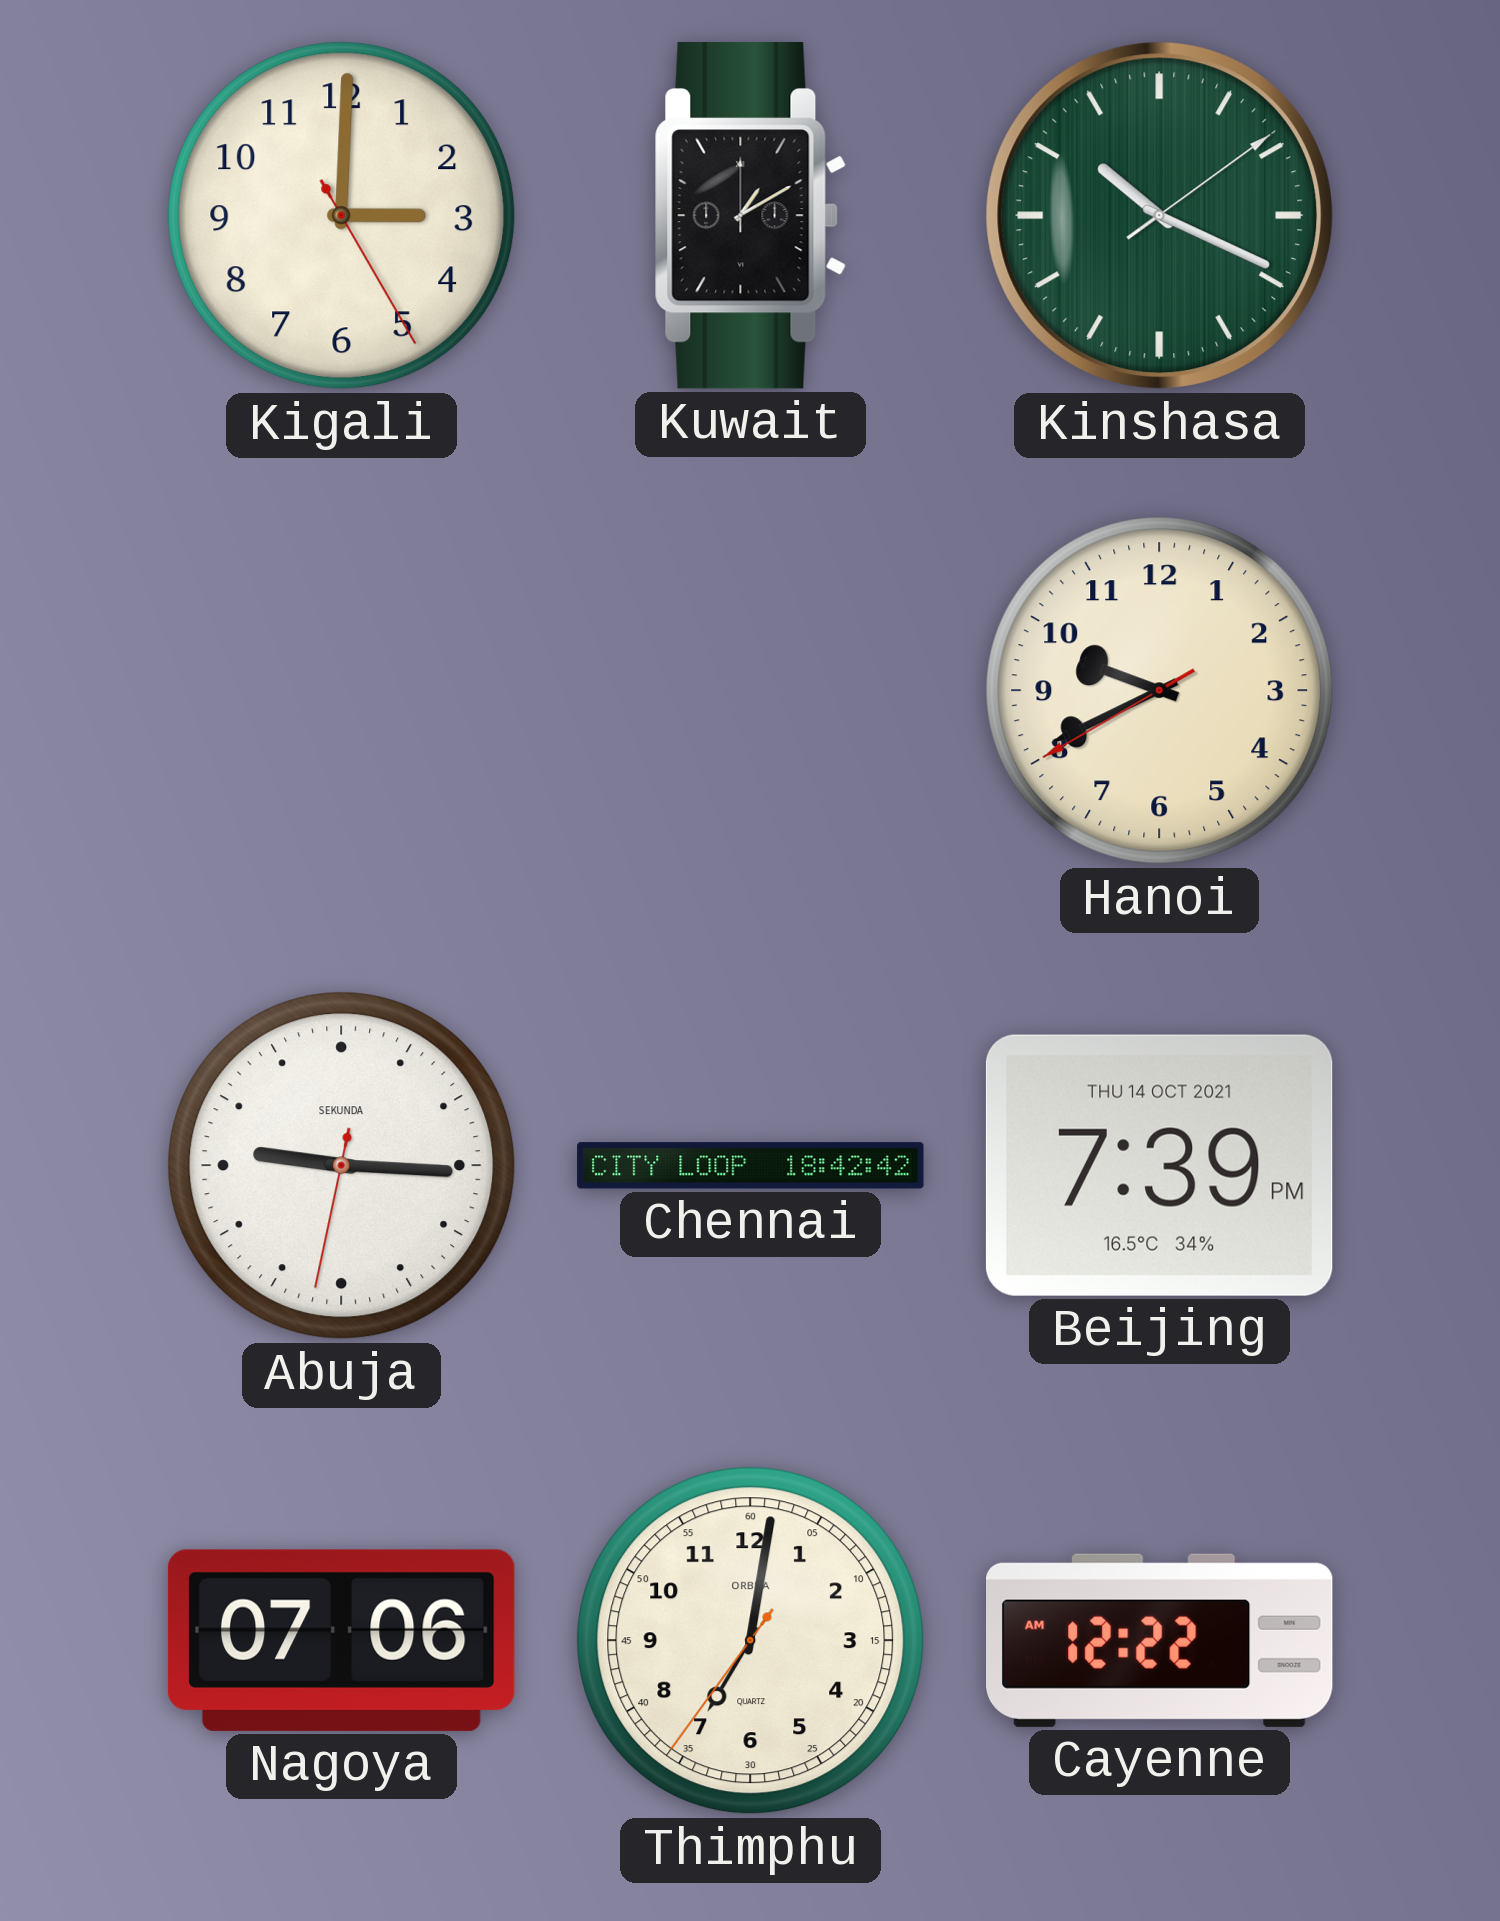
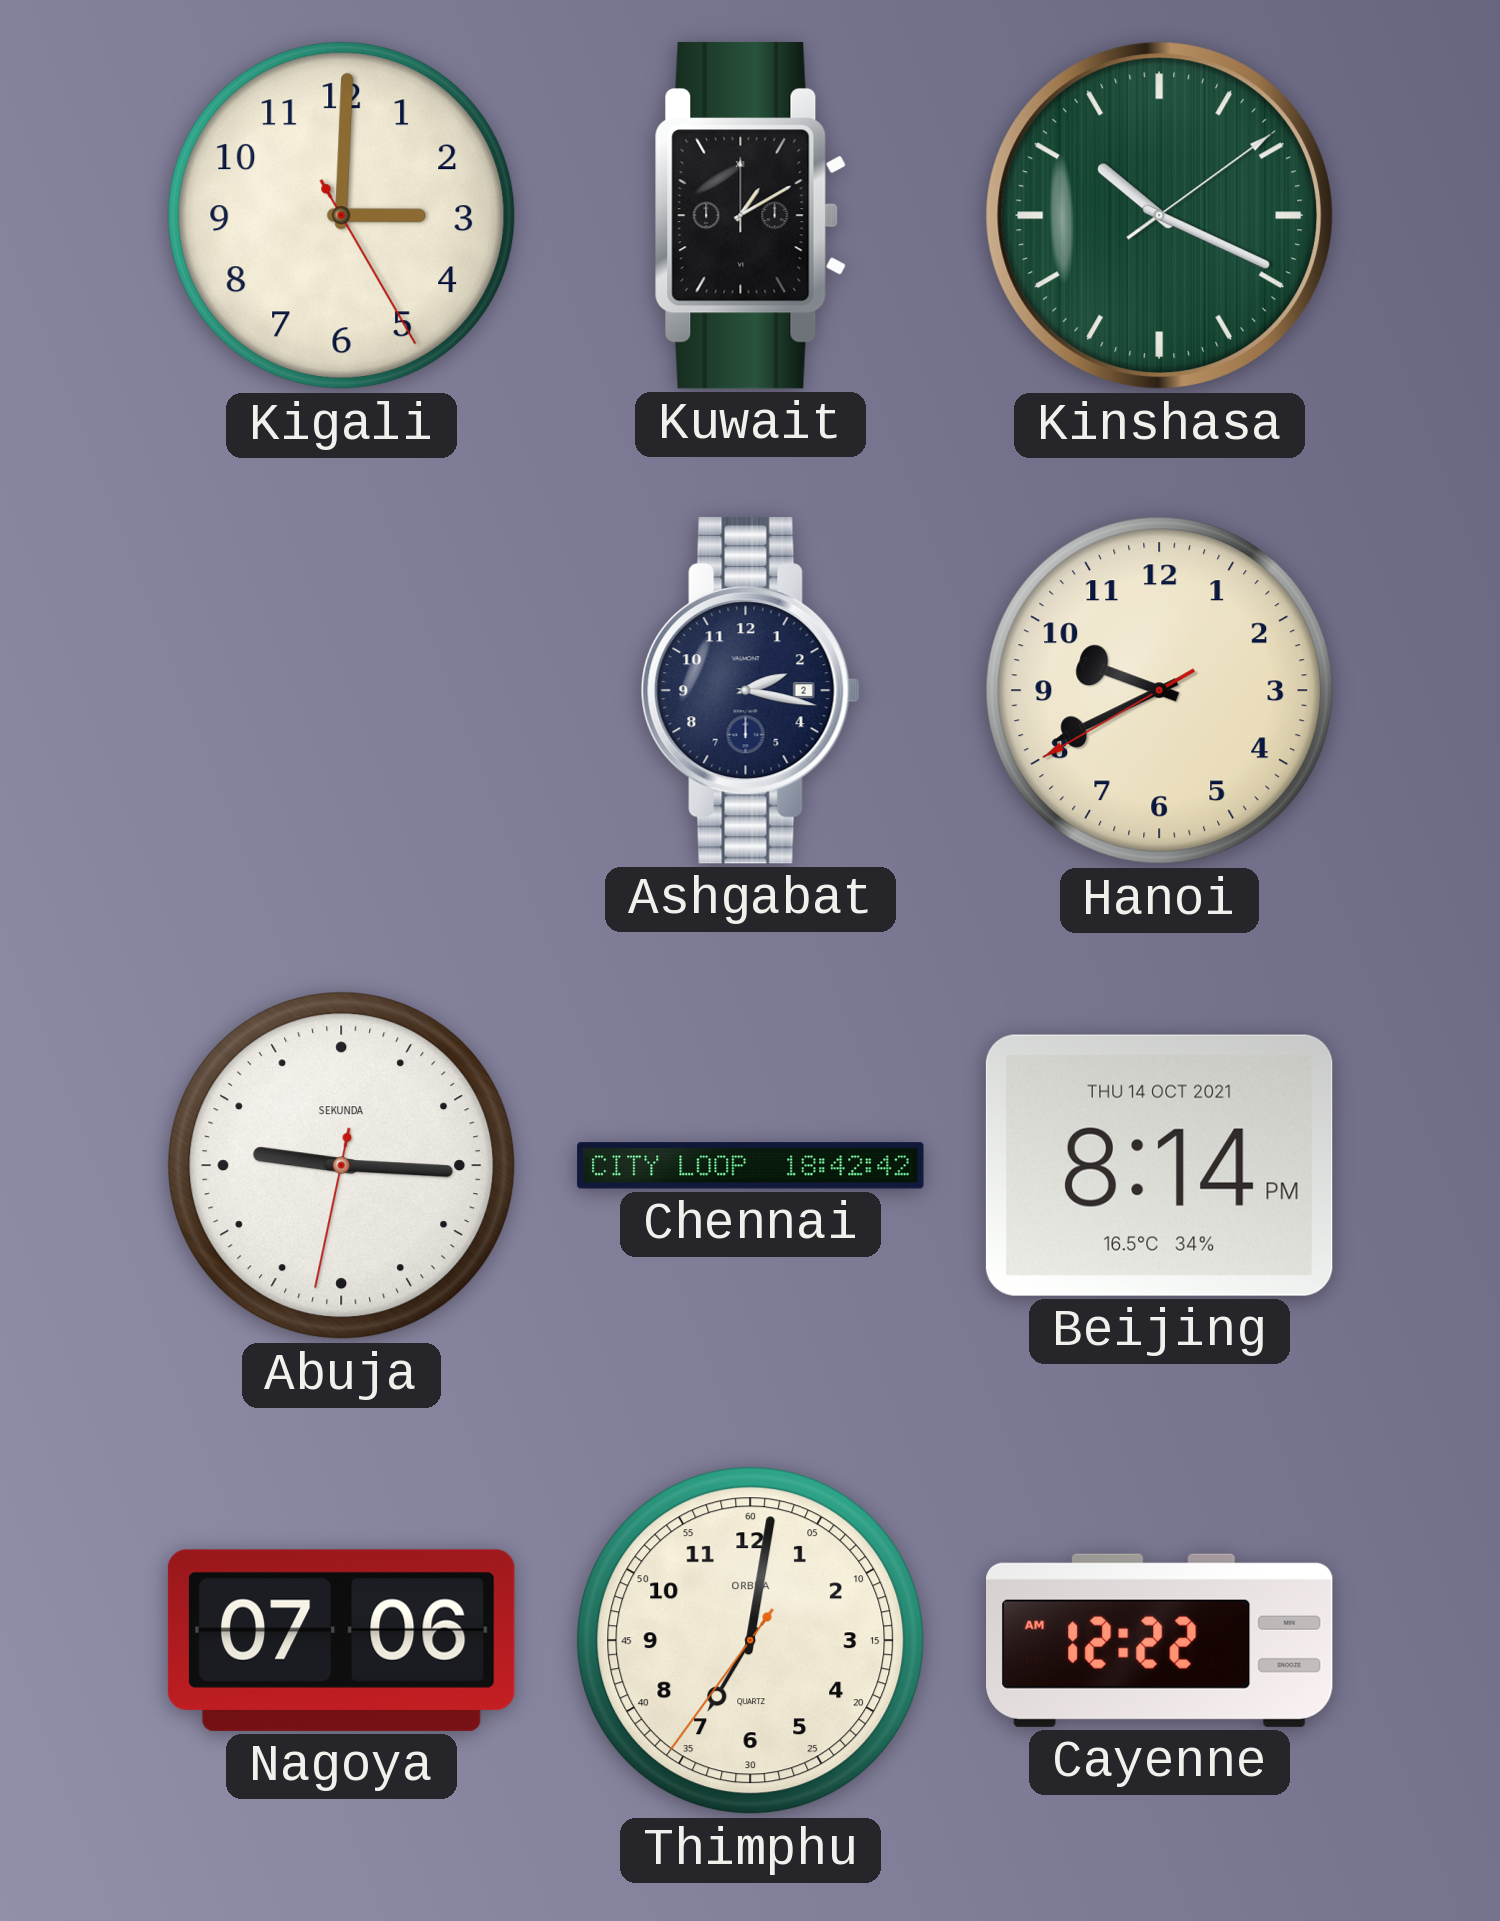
Ashgabat: none -> 2:17 (750, 690)
Beijing: 7:39 -> 8:14 (1159, 1165)
